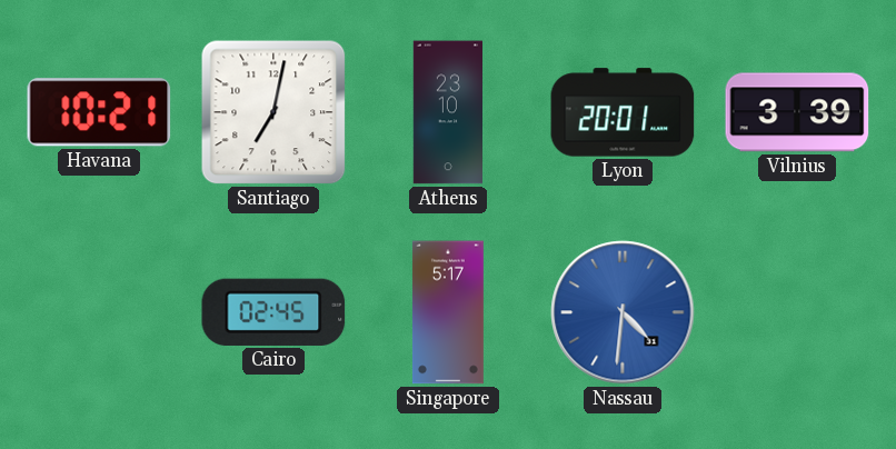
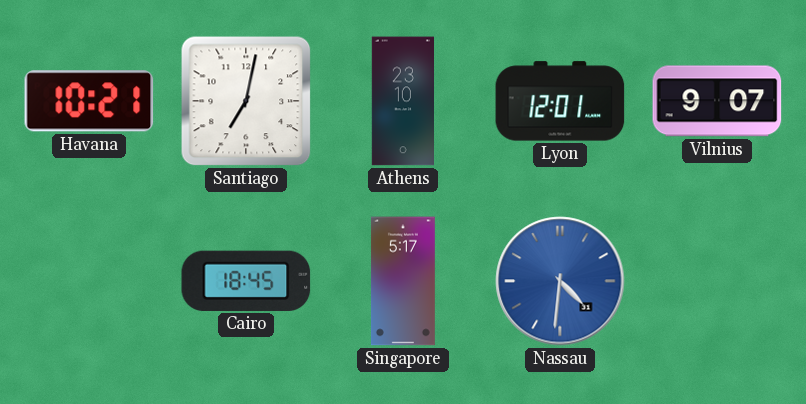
Lyon: 20:01 -> 12:01 (560, 101)
Vilnius: 3:39 -> 9:07 (717, 101)
Cairo: 02:45 -> 18:45 (246, 281)
